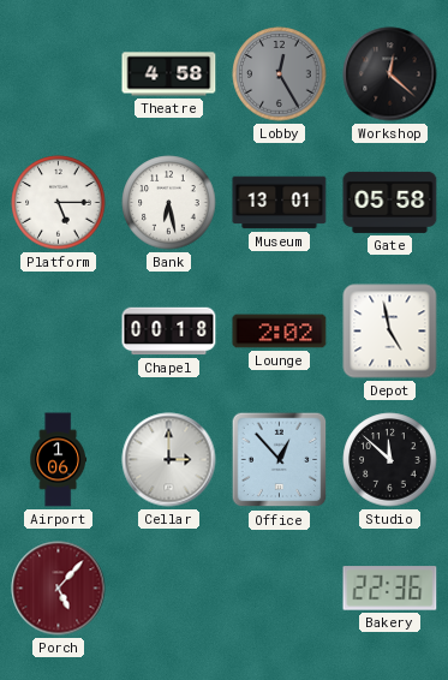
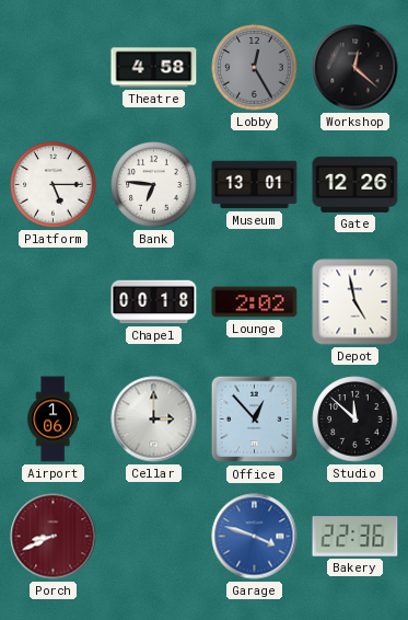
Bank: 6:28 -> 6:46 (154, 185)
Gate: 05:58 -> 12:26 (355, 184)
Porch: 5:07 -> 8:41 (54, 537)
Garage: none -> 3:48 (255, 537)
